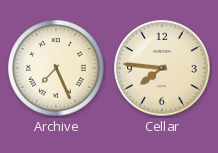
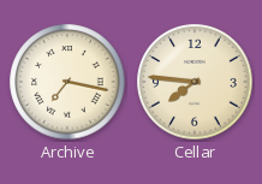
Archive: 7:26 -> 7:17 (67, 82)
